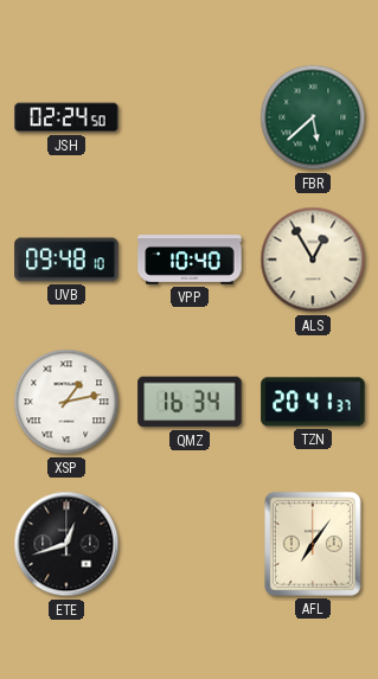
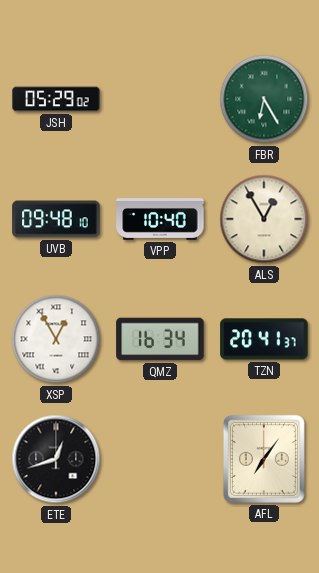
JSH: 02:24 -> 05:29 (56, 99)
FBR: 5:38 -> 6:25 (264, 99)
XSP: 1:13 -> 12:55 (56, 339)
